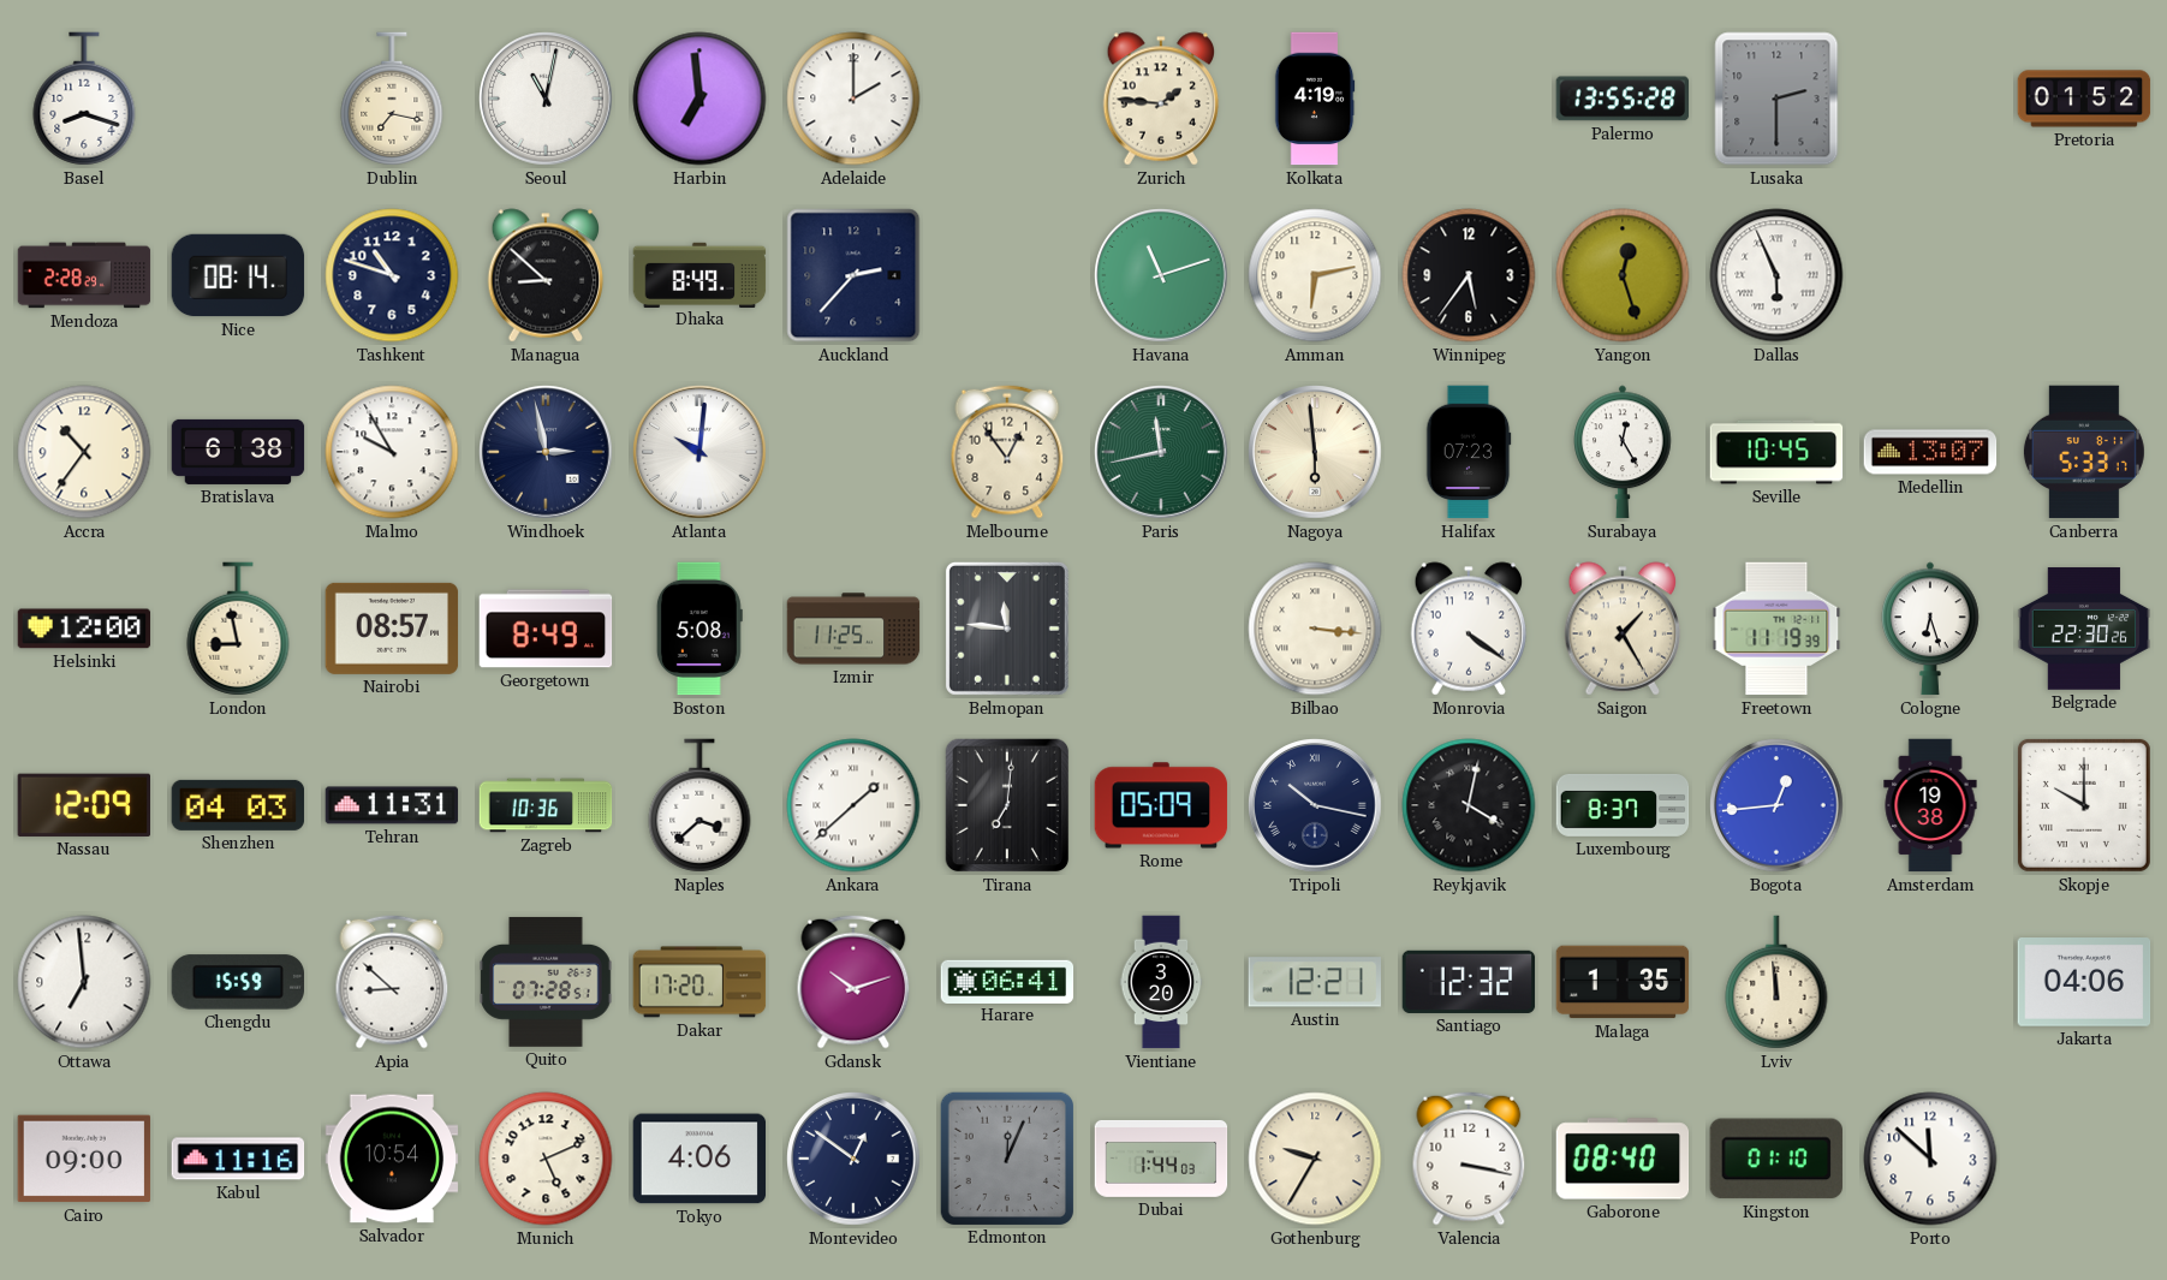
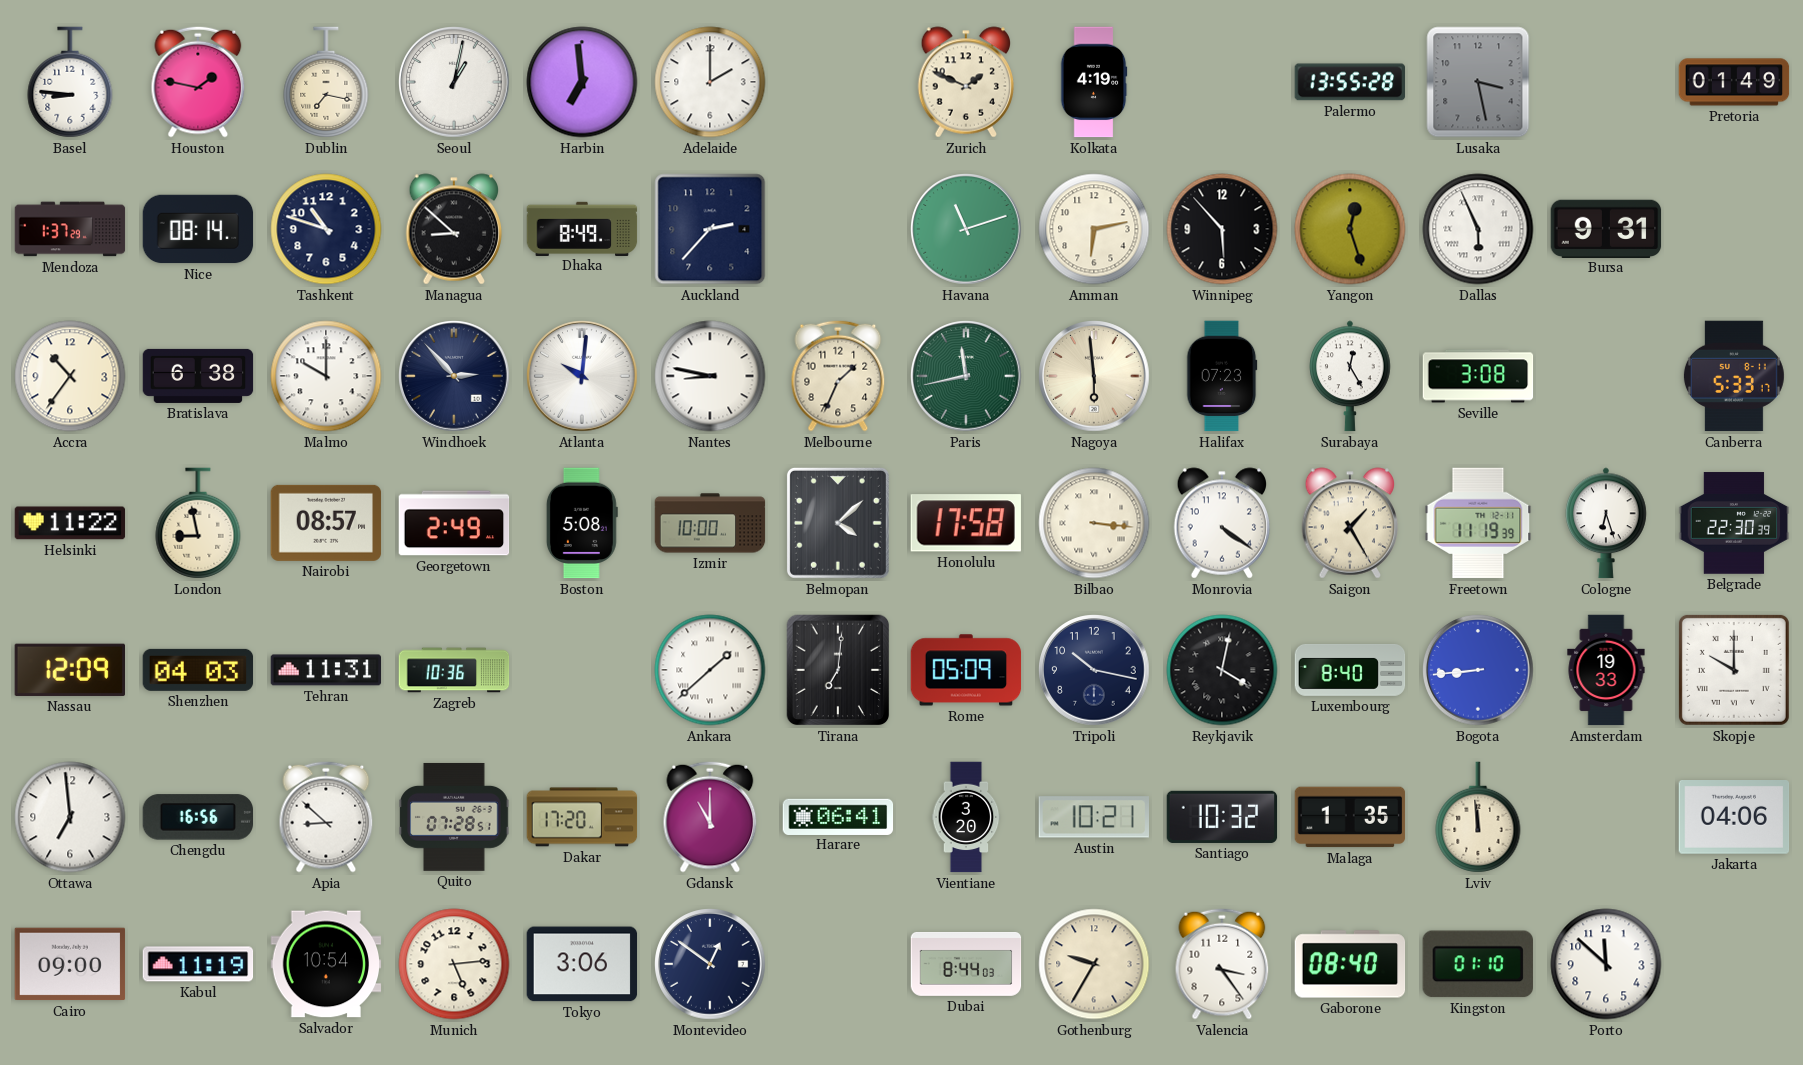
Basel: 8:18 -> 8:46 (70, 82)
Houston: none -> 1:47 (198, 82)
Seoul: 11:02 -> 1:02 (454, 82)
Zurich: 1:46 -> 1:49 (966, 82)
Lusaka: 2:30 -> 3:28 (1478, 82)
Pretoria: 01:52 -> 01:49 (1734, 82)
Mendoza: 2:28 -> 1:37 (70, 229)
Winnipeg: 5:36 -> 5:53 (1222, 229)
Bursa: none -> 9:31 (1606, 228)
Malmo: 9:55 -> 10:00 (326, 376)
Windhoek: 2:58 -> 2:53 (454, 376)
Nantes: none -> 8:47 (710, 376)
Melbourne: 12:54 -> 1:34 (838, 376)
Seville: 10:45 -> 3:08 (1478, 376)
Medellin: 13:07 -> none (1930, 452)
Helsinki: 12:00 -> 11:22 (70, 523)
Georgetown: 8:49 -> 2:49 (454, 523)
Izmir: 11:25 -> 10:00 (710, 523)
Belmopan: 11:46 -> 4:08 (838, 523)
Honolulu: none -> 17:58 (966, 523)
Belgrade: 22:30:26 -> 22:30:39 (1734, 523)
Naples: 3:38 -> none (699, 805)
Tripoli numerals: Roman -> Arabic (1094, 670)
Luxembourg: 8:37 -> 8:40 (1350, 670)
Bogota: 12:44 -> 8:44 (1478, 670)
Amsterdam: 19:38 -> 19:33 (1606, 670)
Chengdu: 15:59 -> 16:56 (198, 817)
Gdansk: 10:12 -> 11:00 (710, 817)
Austin: 12:21 -> 10:21 (1093, 817)
Santiago: 12:32 -> 10:32 (1222, 817)
Kabul: 11:16 -> 11:19 (198, 964)
Munich: 5:11 -> 5:14 (454, 964)
Tokyo: 4:06 -> 3:06 (582, 964)
Edmonton: 12:04 -> none (1006, 1157)
Dubai: 1:44 -> 8:44 (966, 964)
Valencia: 3:17 -> 3:24 (1222, 964)
